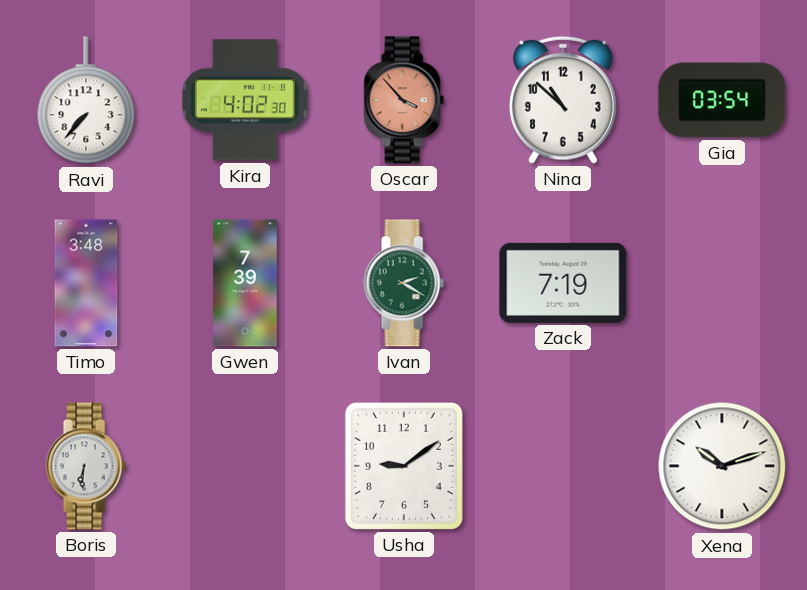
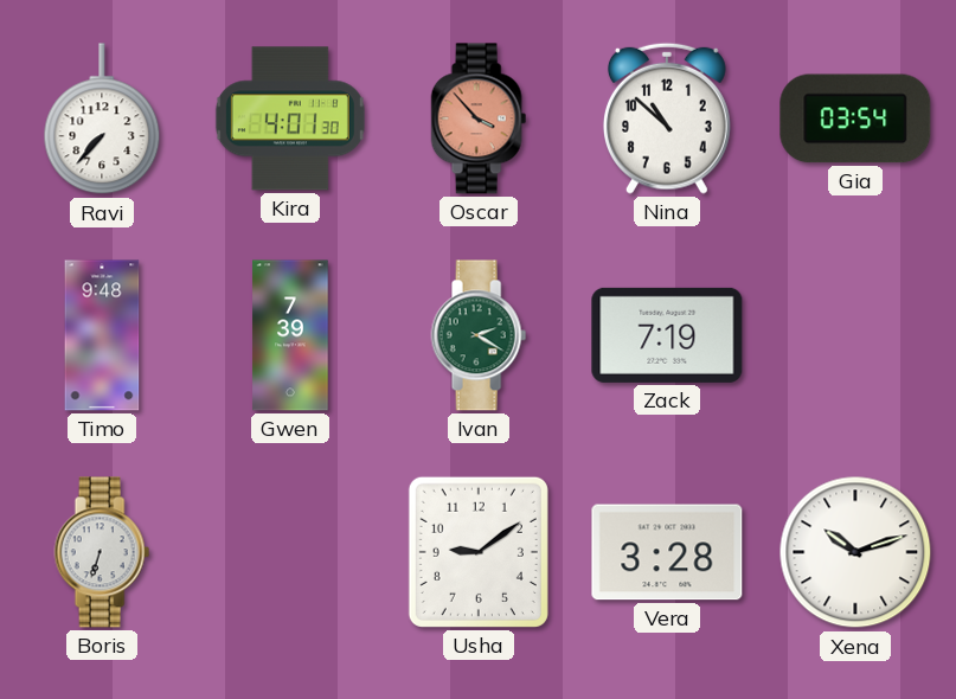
Kira: 4:02 -> 4:01 (290, 118)
Timo: 3:48 -> 9:48 (102, 335)
Boris: 6:31 -> 6:33 (102, 552)
Vera: none -> 3:28 (667, 552)
